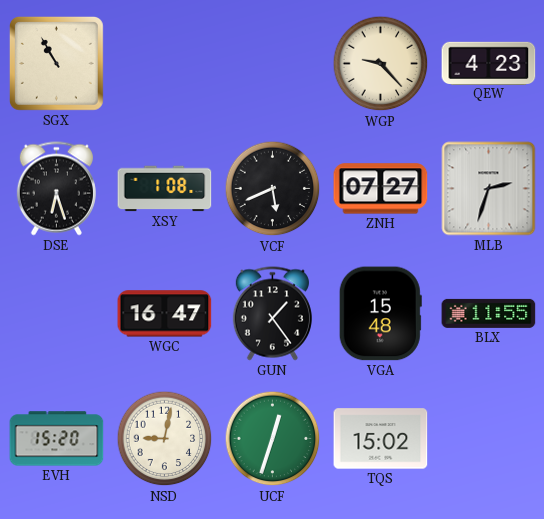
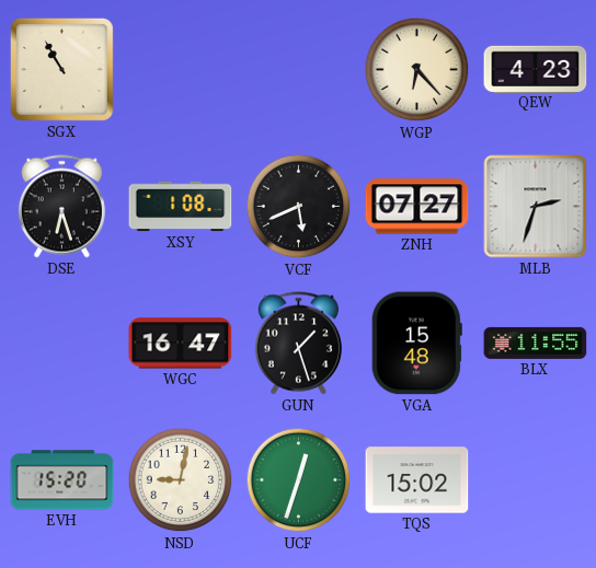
WGP: 9:23 -> 6:23 (417, 70)
GUN: 1:24 -> 1:27 (298, 344)
